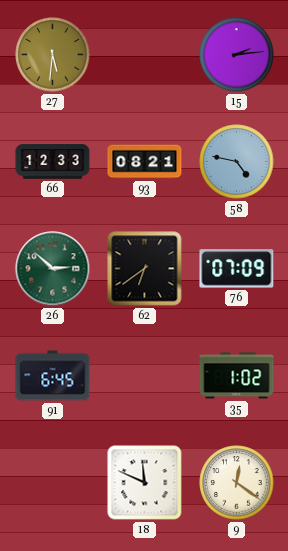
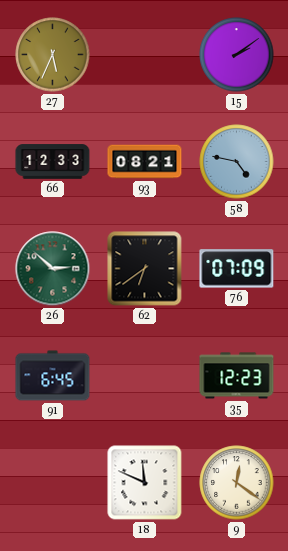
27: 5:31 -> 5:34 (53, 55)
15: 2:14 -> 2:09 (237, 55)
35: 1:02 -> 12:23 (237, 376)
